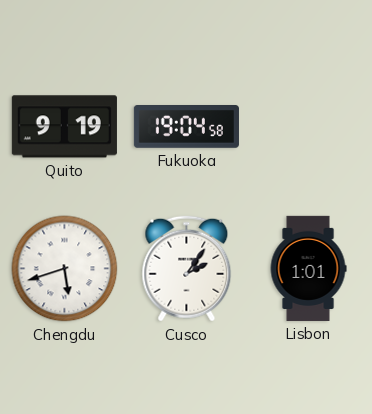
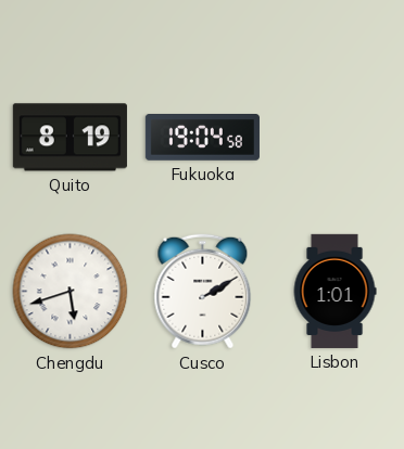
Quito: 9:19 -> 8:19 (70, 138)
Cusco: 2:06 -> 2:10 (203, 292)
